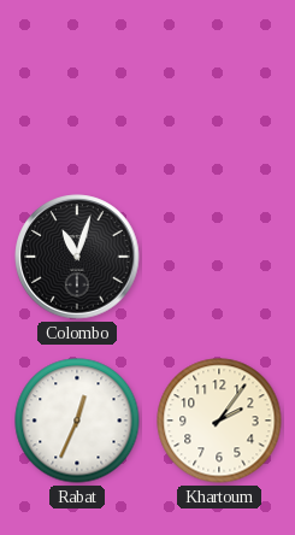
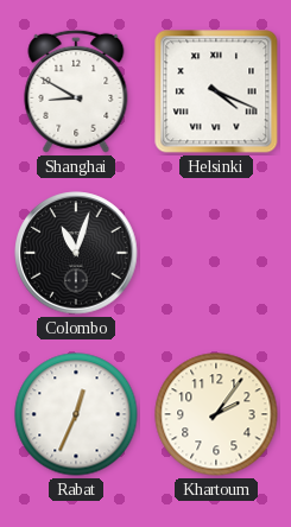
Shanghai: none -> 8:50 (76, 91)
Helsinki: none -> 4:19 (216, 91)
